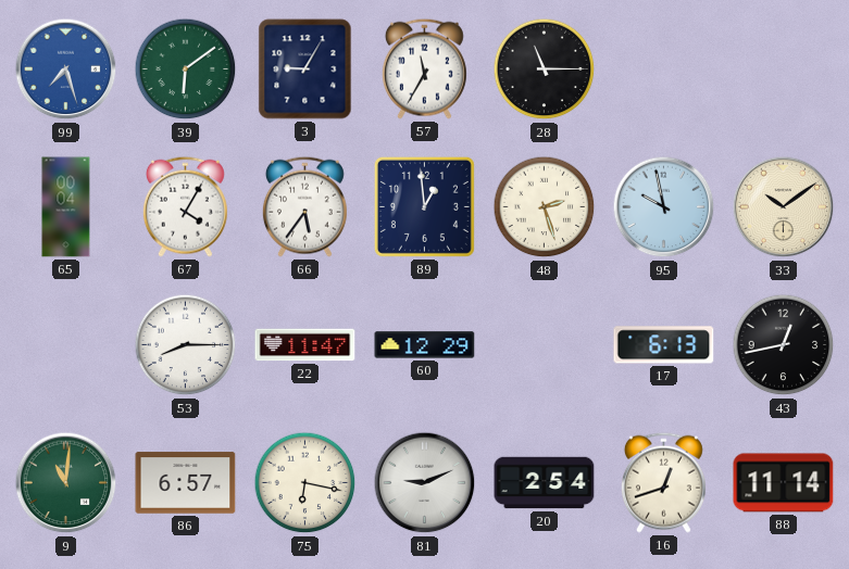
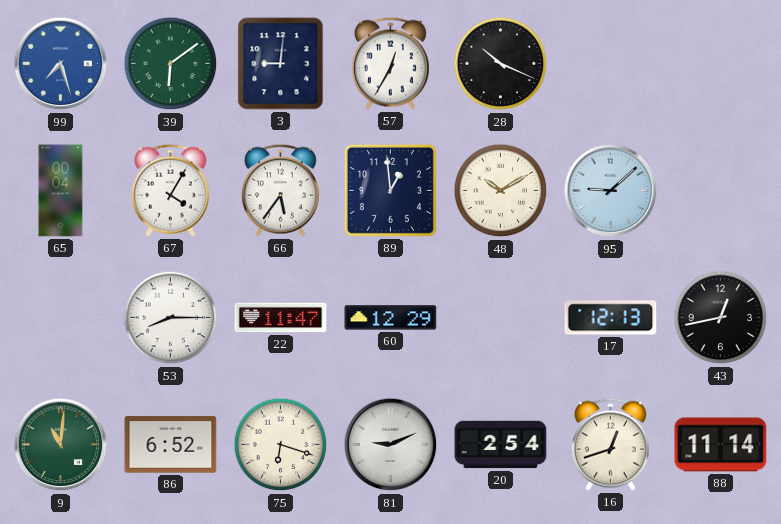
3: 9:05 -> 9:01 (281, 64)
57: 11:35 -> 12:35 (390, 63)
28: 11:15 -> 10:19 (501, 64)
48: 2:27 -> 10:10 (501, 191)
95: 9:58 -> 9:08 (611, 191)
33: 10:09 -> none (784, 207)
17: 6:13 -> 12:13 (611, 318)
86: 6:57 -> 6:52 (171, 445)
75: 6:17 -> 6:18 (281, 445)
